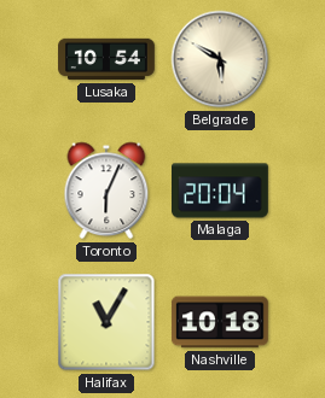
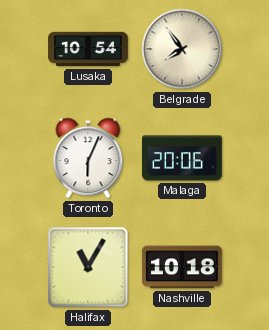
Belgrade: 5:50 -> 7:54 (182, 49)
Malaga: 20:04 -> 20:06 (183, 158)
